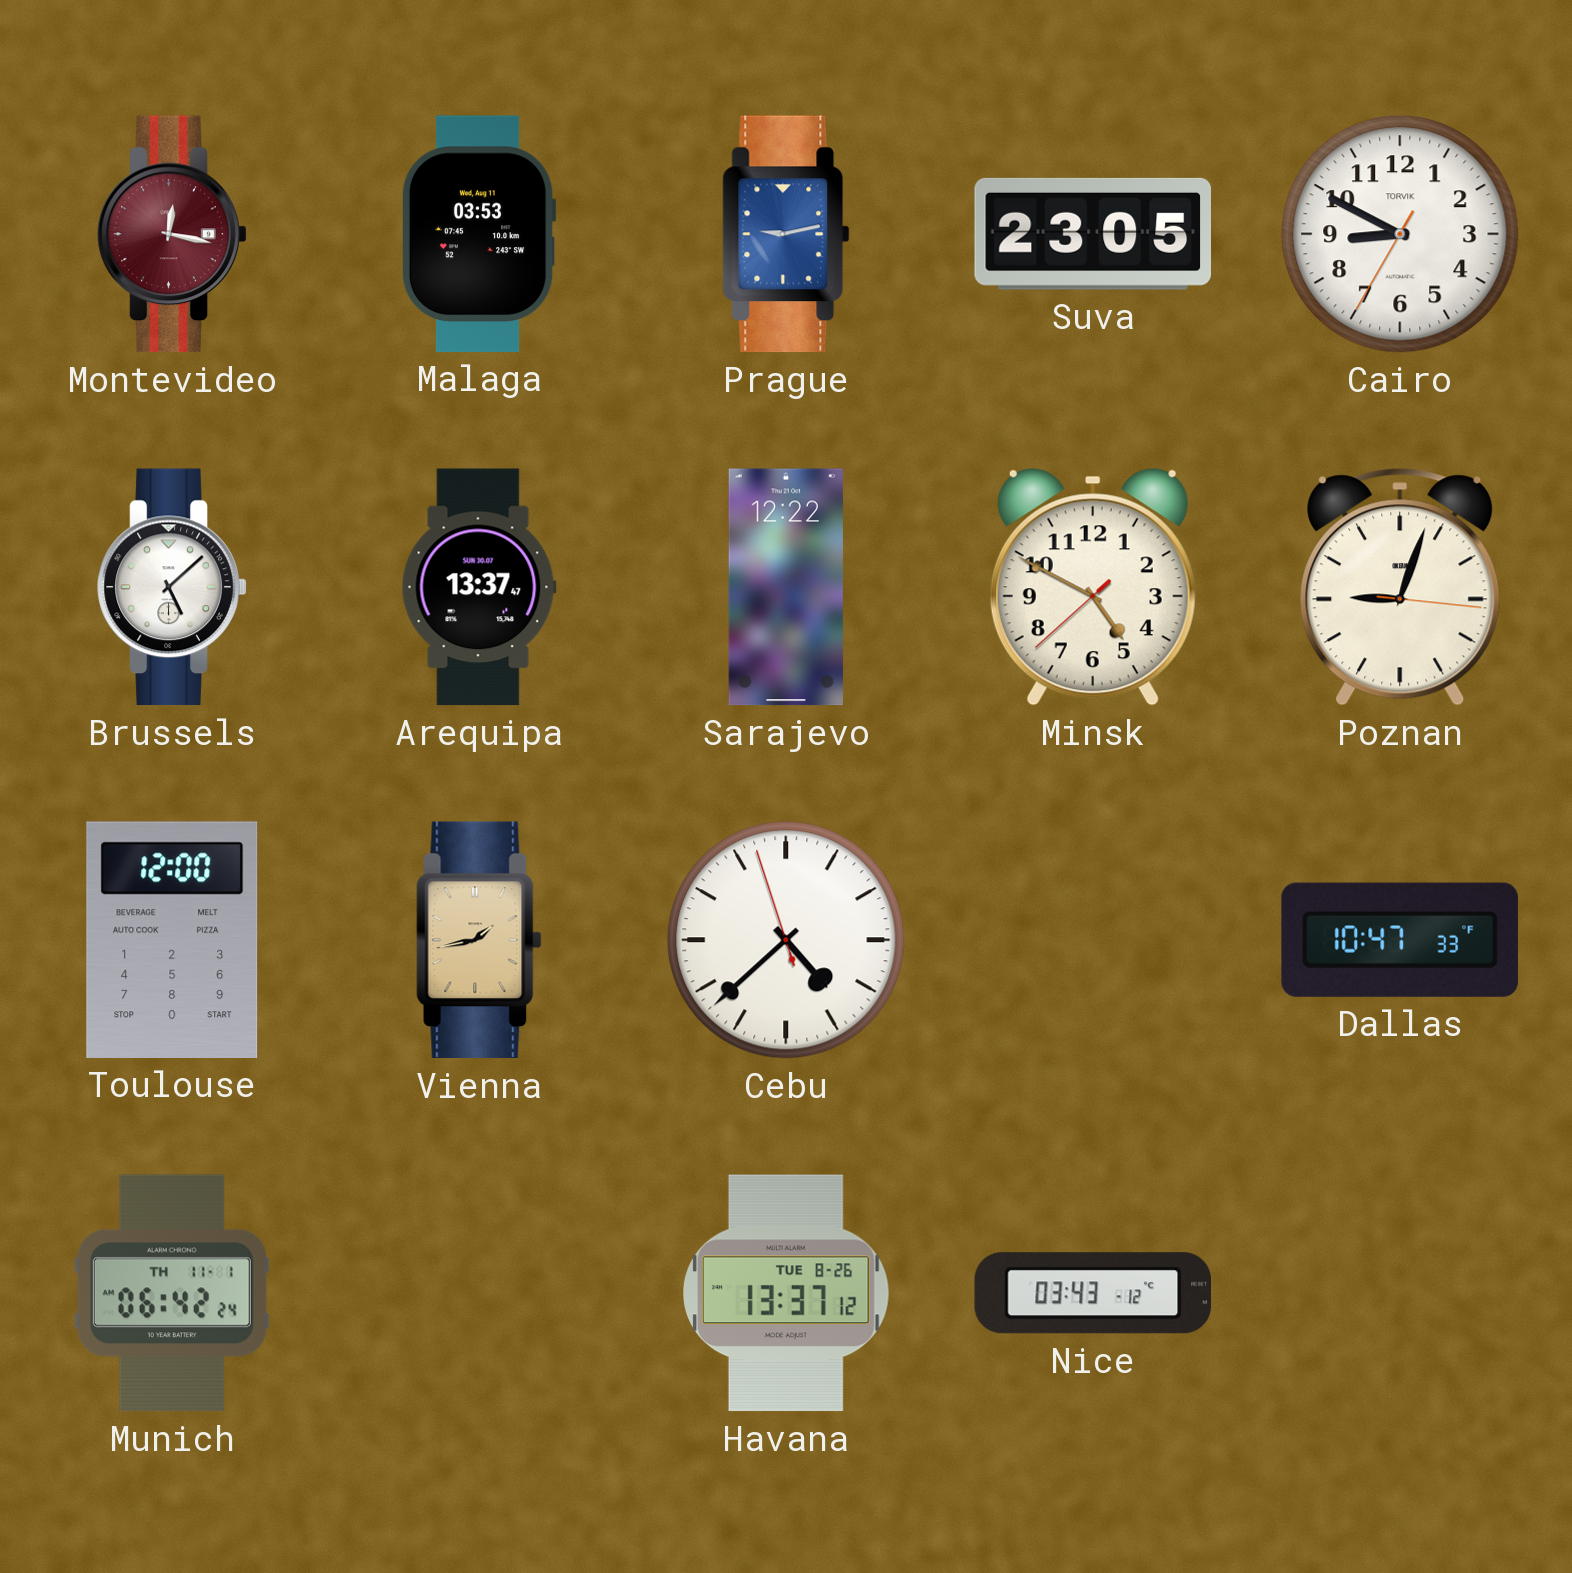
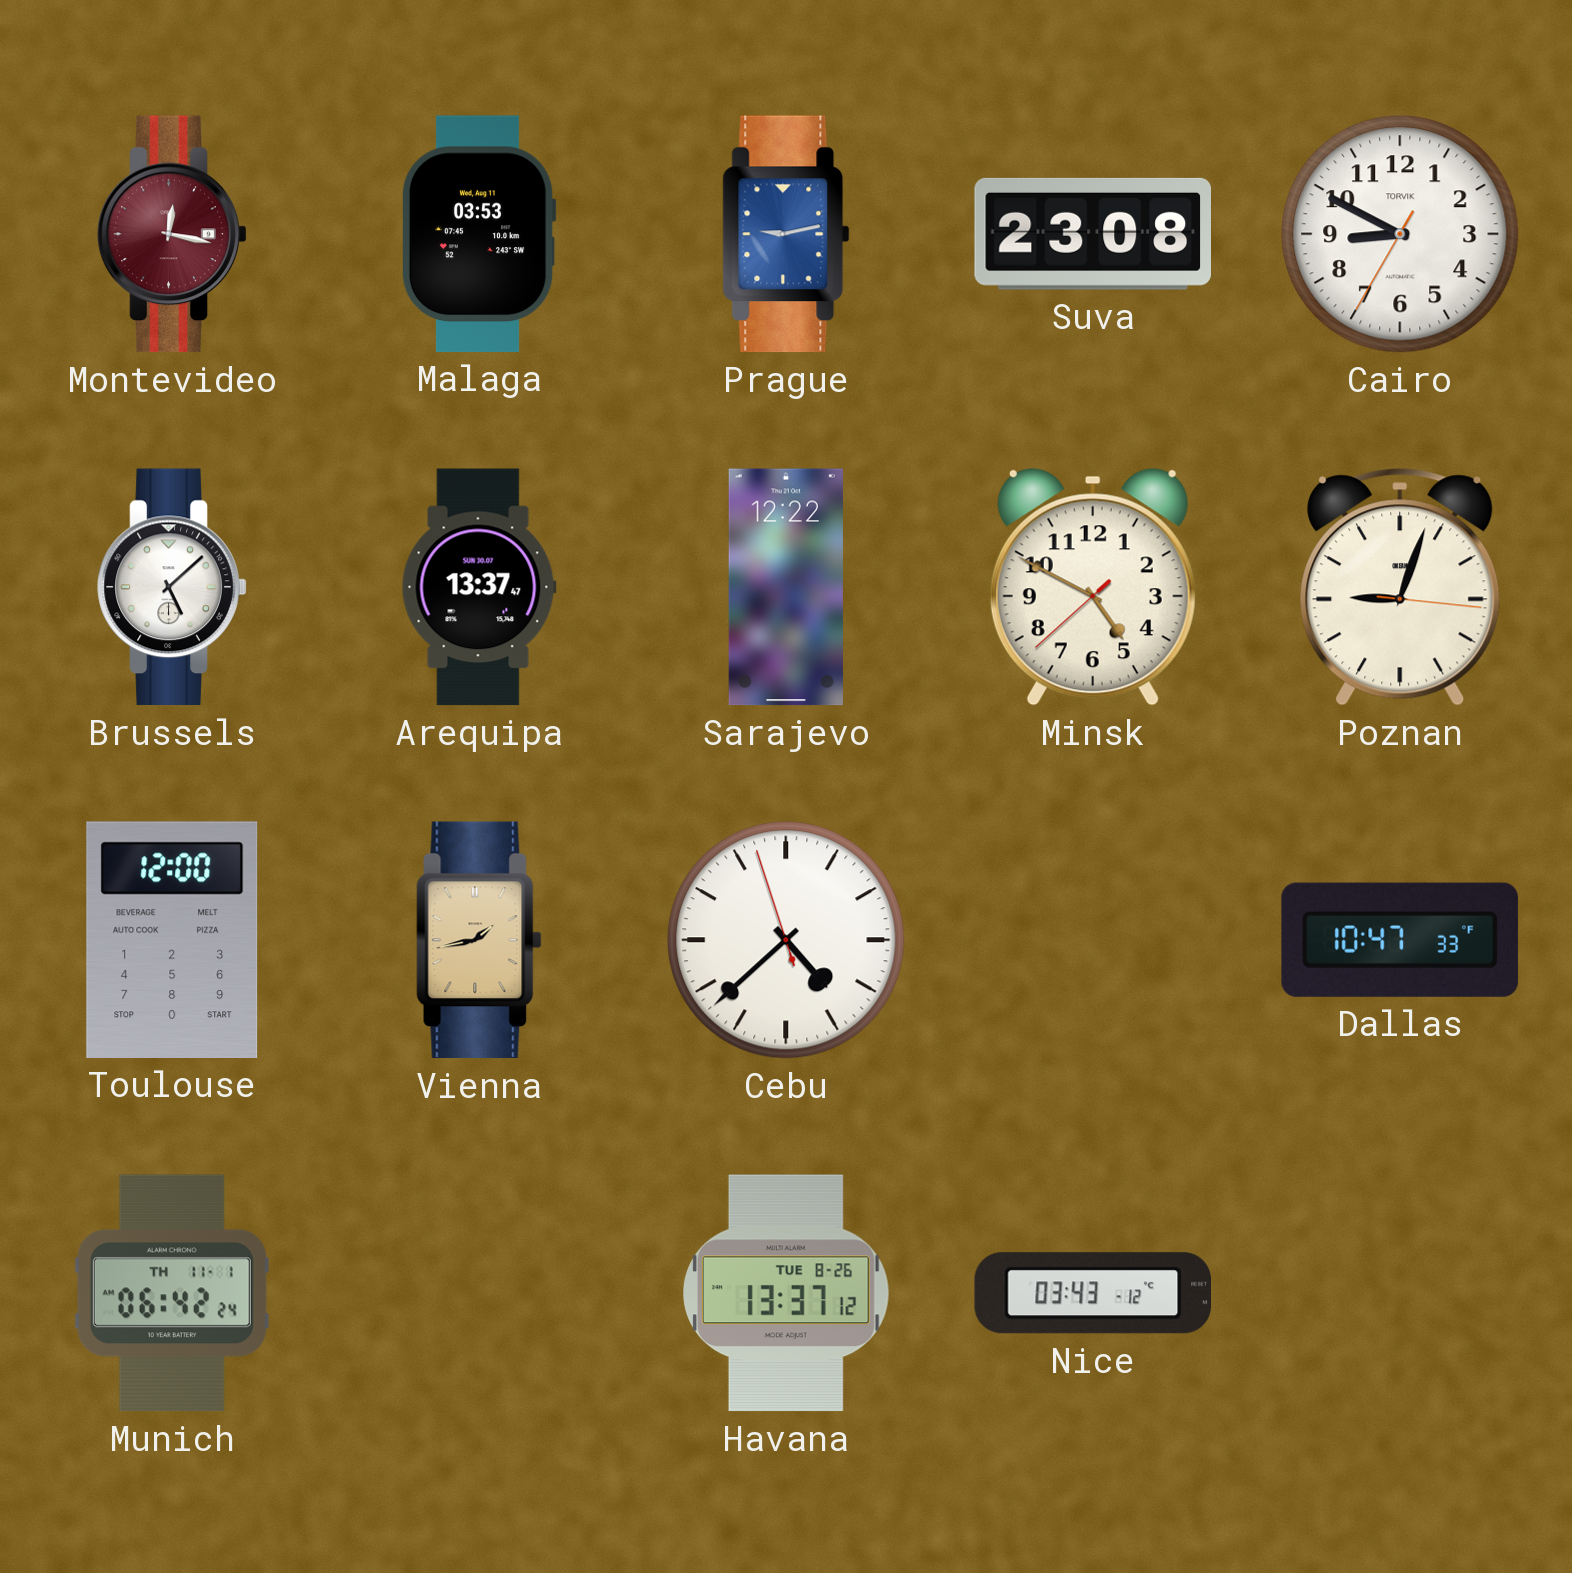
Suva: 23:05 -> 23:08 (1092, 234)
